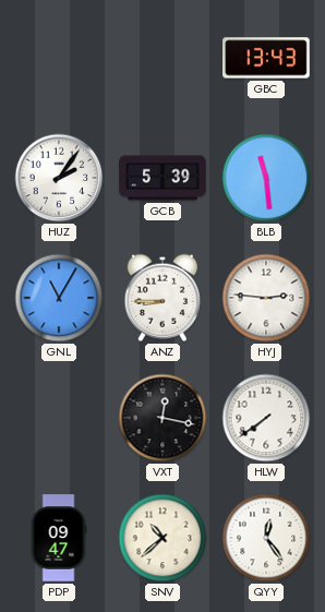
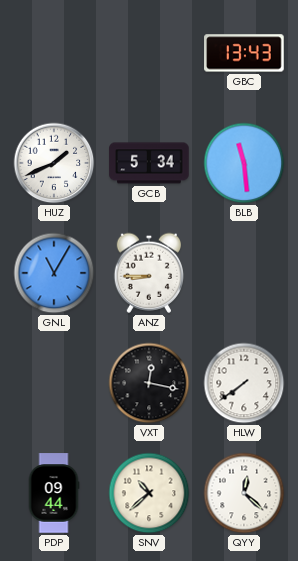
HUZ: 2:06 -> 1:41 (54, 163)
GCB: 5:39 -> 5:34 (149, 163)
HYJ: 2:46 -> none (266, 298)
PDP: 09:47 -> 09:44 (54, 493)
QYY: 12:24 -> 12:22 (244, 493)
